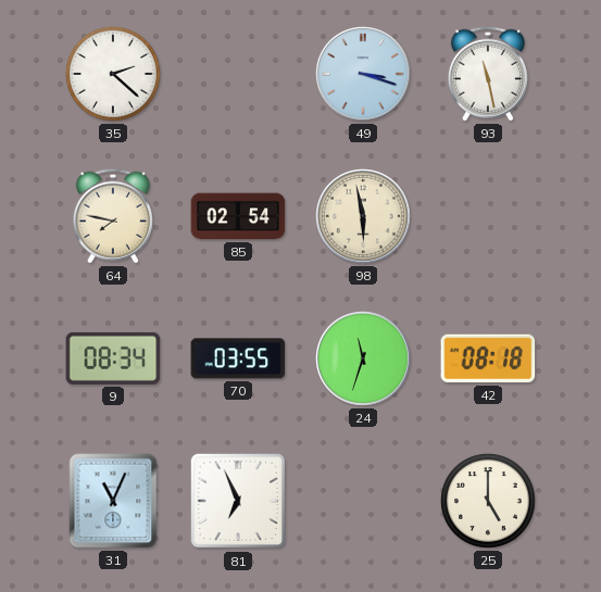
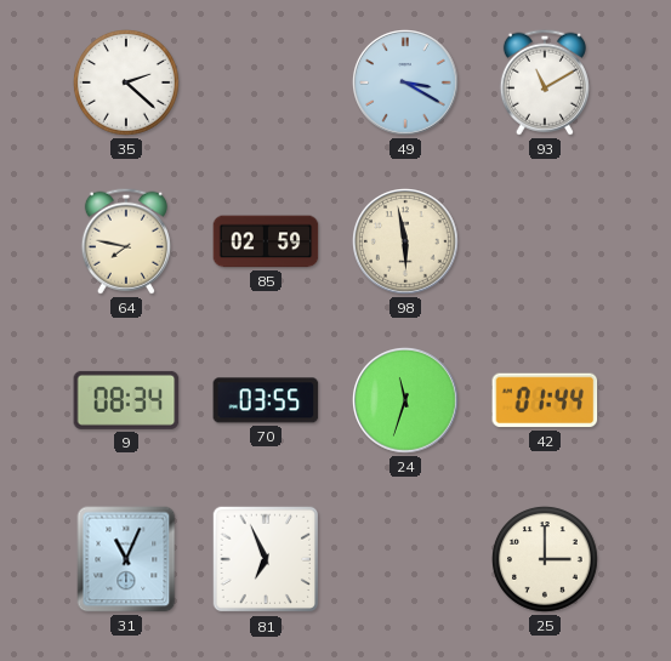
49: 3:18 -> 3:20 (406, 84)
93: 11:28 -> 11:10 (545, 82)
85: 02:54 -> 02:59 (266, 241)
42: 08:18 -> 01:44 (545, 400)
25: 5:00 -> 3:00 (545, 559)
